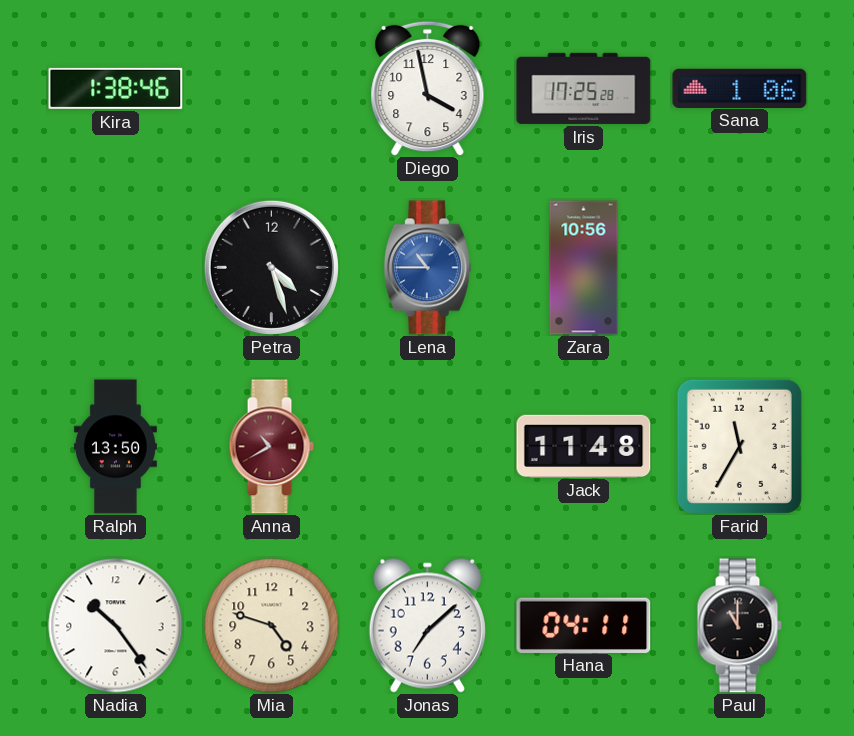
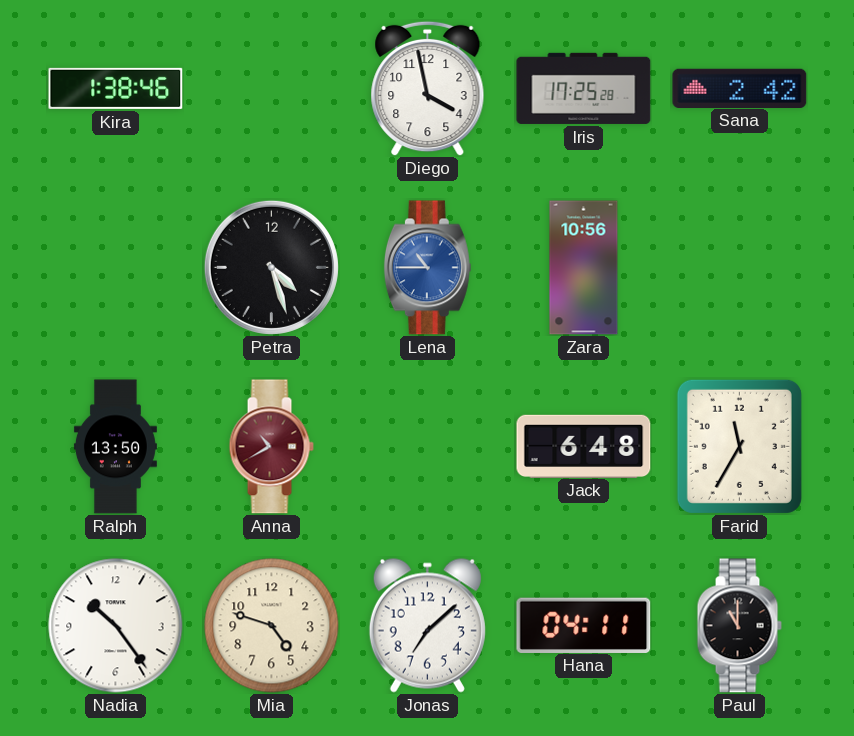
Sana: 1:06 -> 2:42 (740, 88)
Jack: 11:48 -> 6:48 (584, 446)
